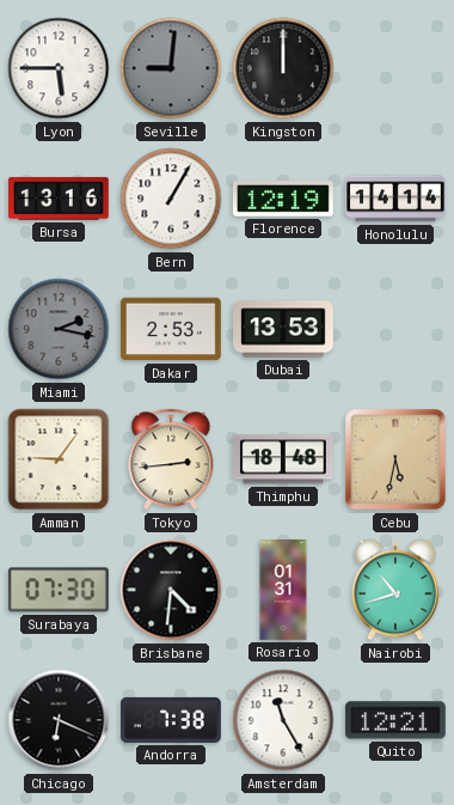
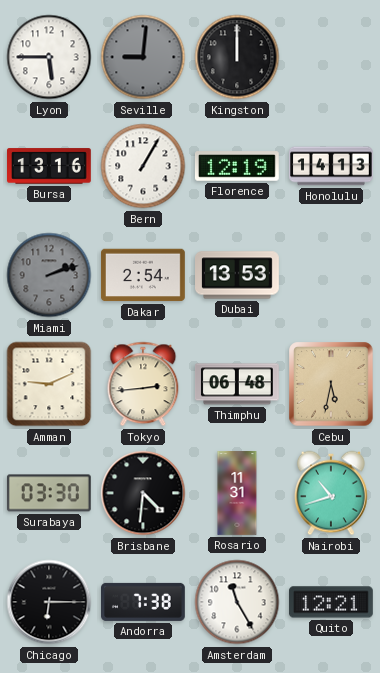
Honolulu: 14:14 -> 14:13 (331, 166)
Miami: 2:17 -> 2:12 (49, 275)
Dakar: 2:53 -> 2:54 (144, 275)
Amman: 9:06 -> 9:11 (49, 384)
Thimphu: 18:48 -> 06:48 (237, 384)
Surabaya: 07:30 -> 03:30 (49, 493)
Rosario: 01:31 -> 11:31 (237, 493)
Chicago: 6:19 -> 6:15 (49, 602)
